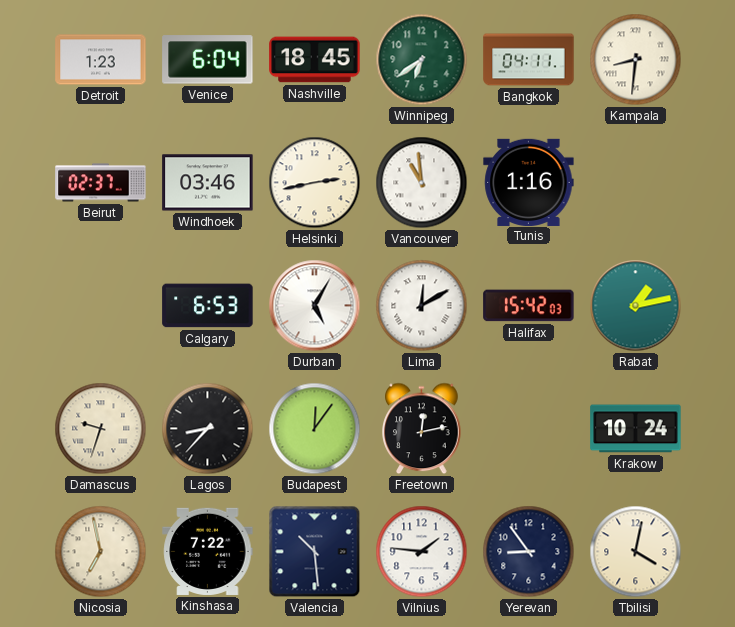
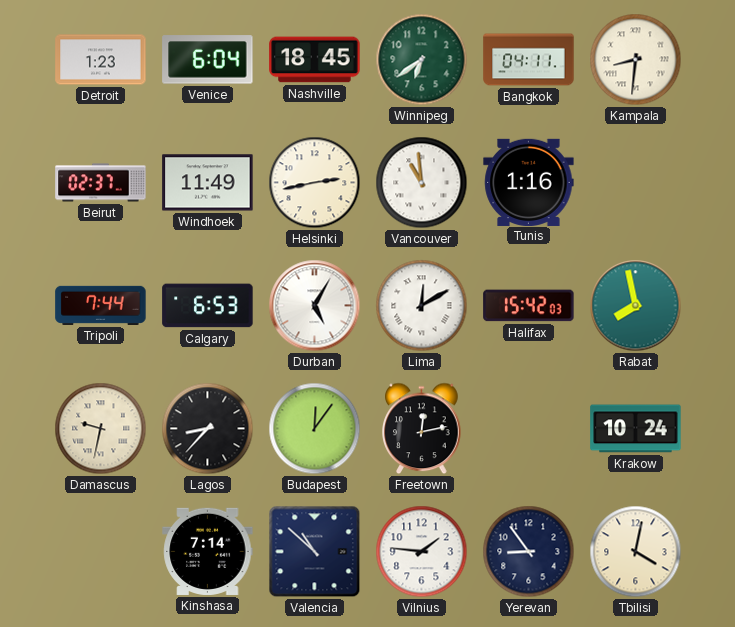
Windhoek: 03:46 -> 11:49 (208, 183)
Tripoli: none -> 7:44 (101, 305)
Rabat: 1:13 -> 7:58 (636, 306)
Damascus: 9:33 -> 9:32 (101, 429)
Nicosia: 6:58 -> none (101, 552)
Kinshasa: 7:22 -> 7:14 (208, 551)
Valencia: 10:29 -> 10:52 (315, 552)
